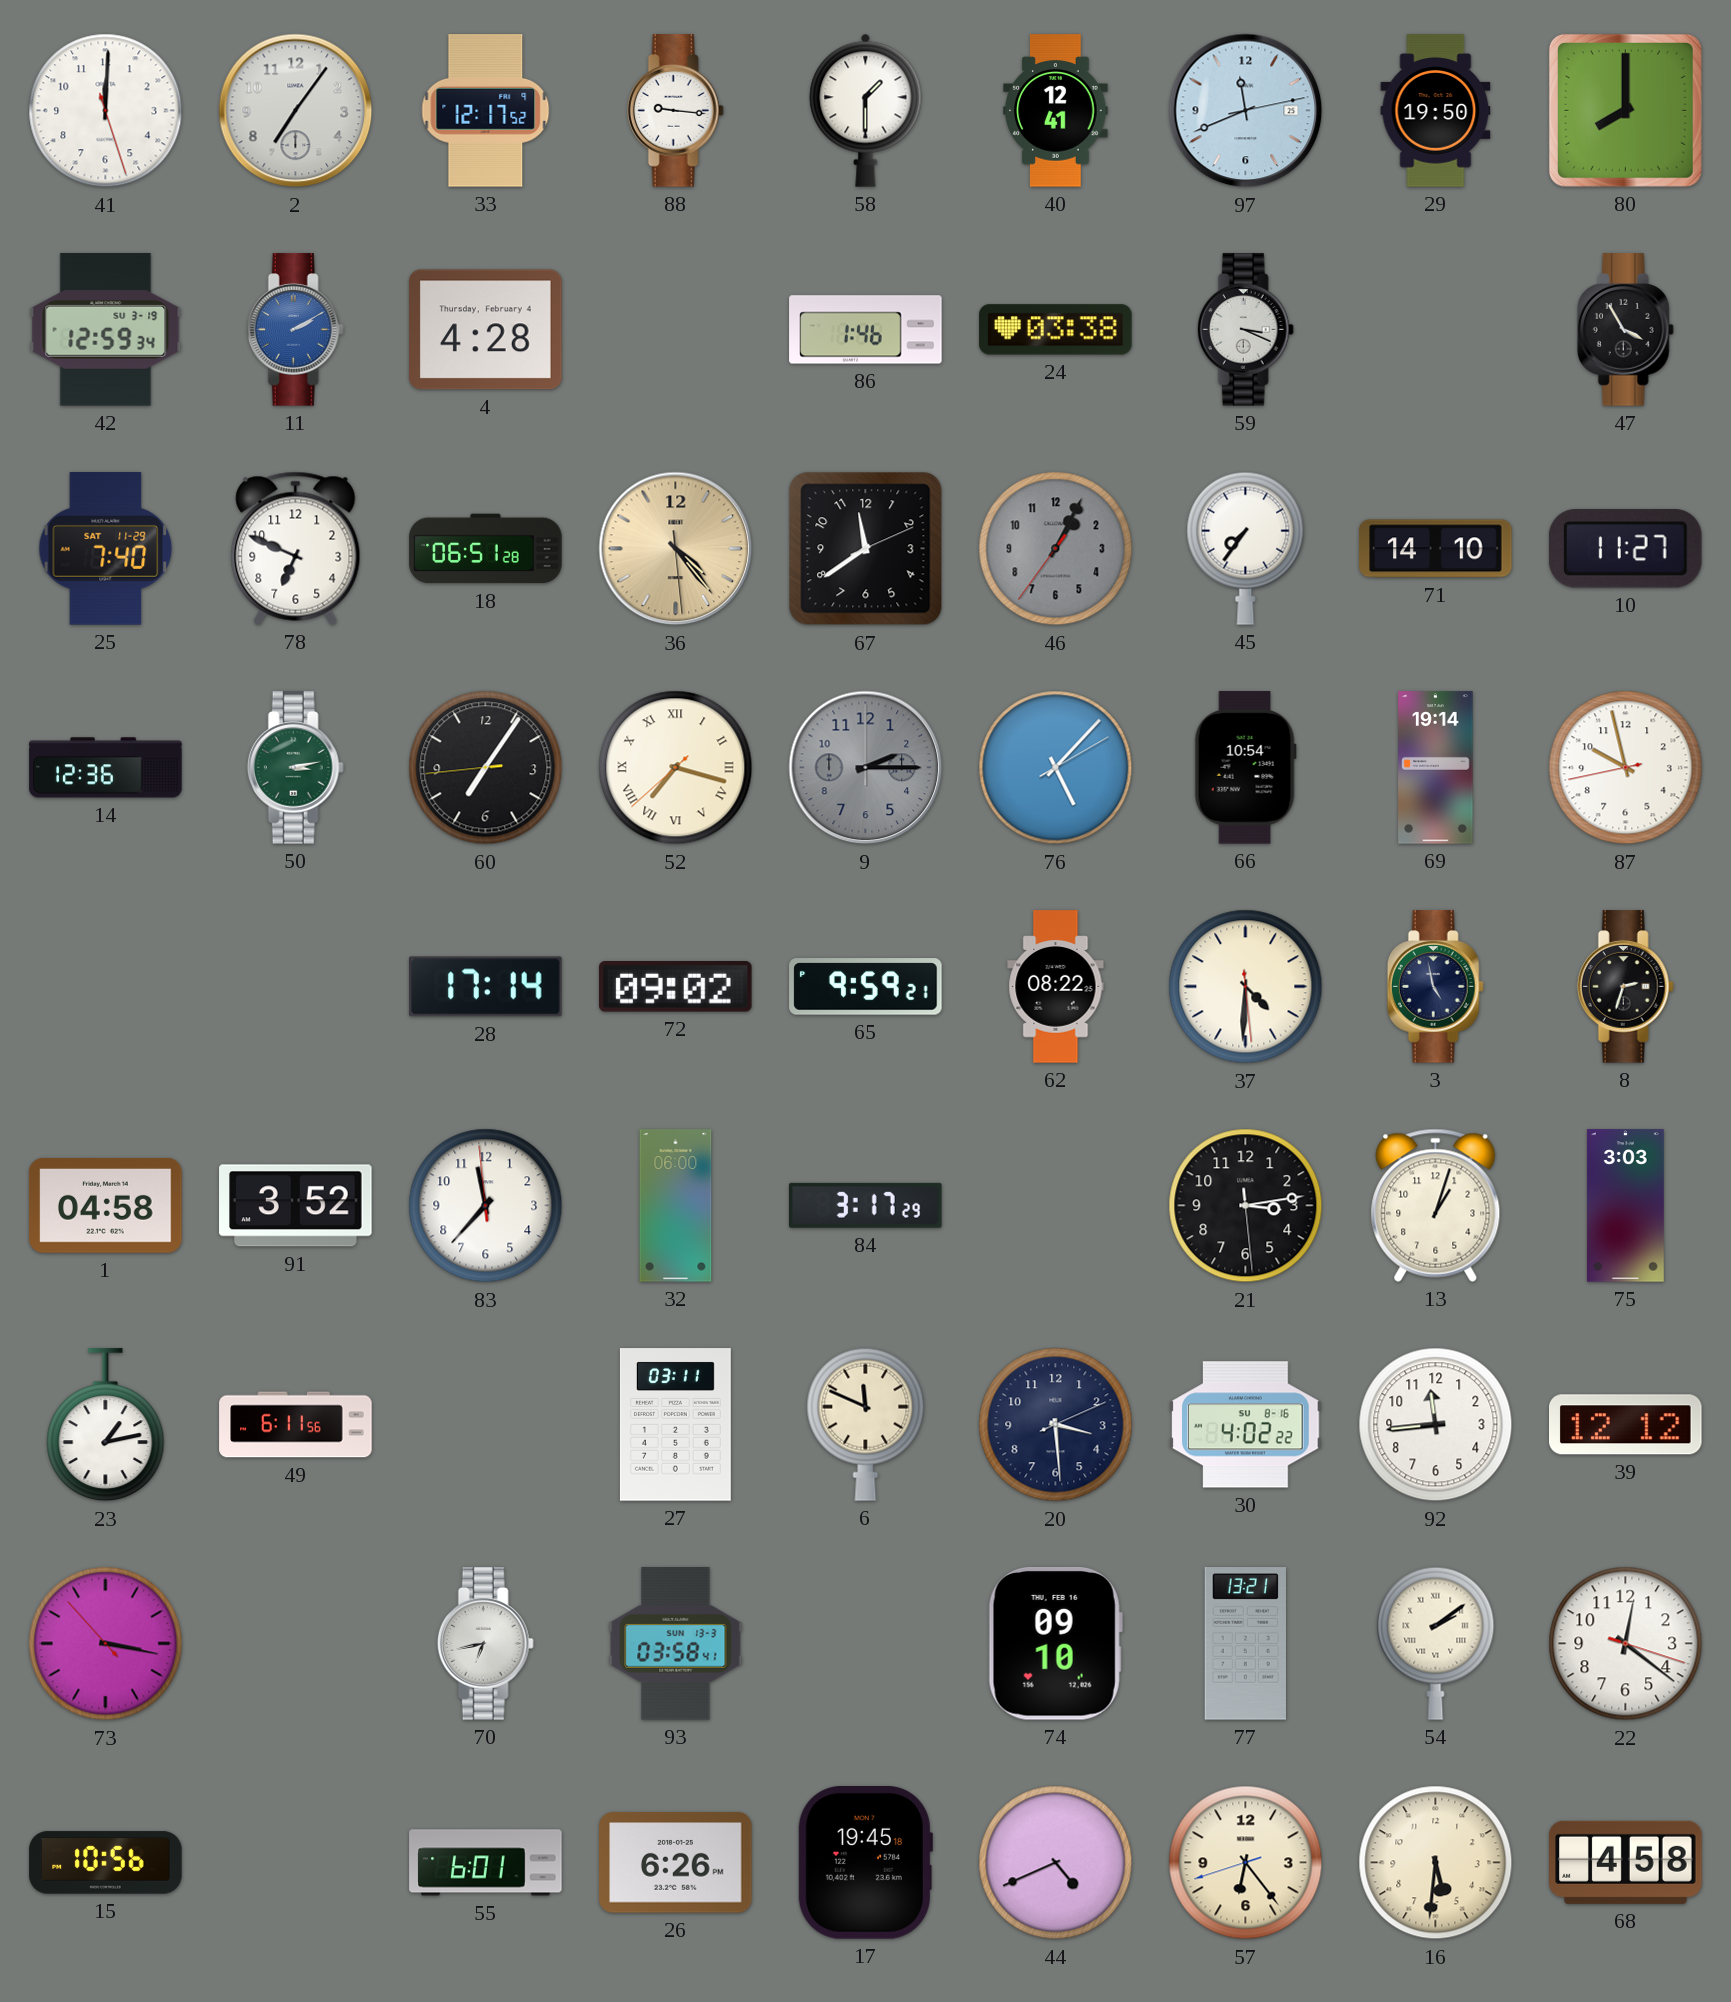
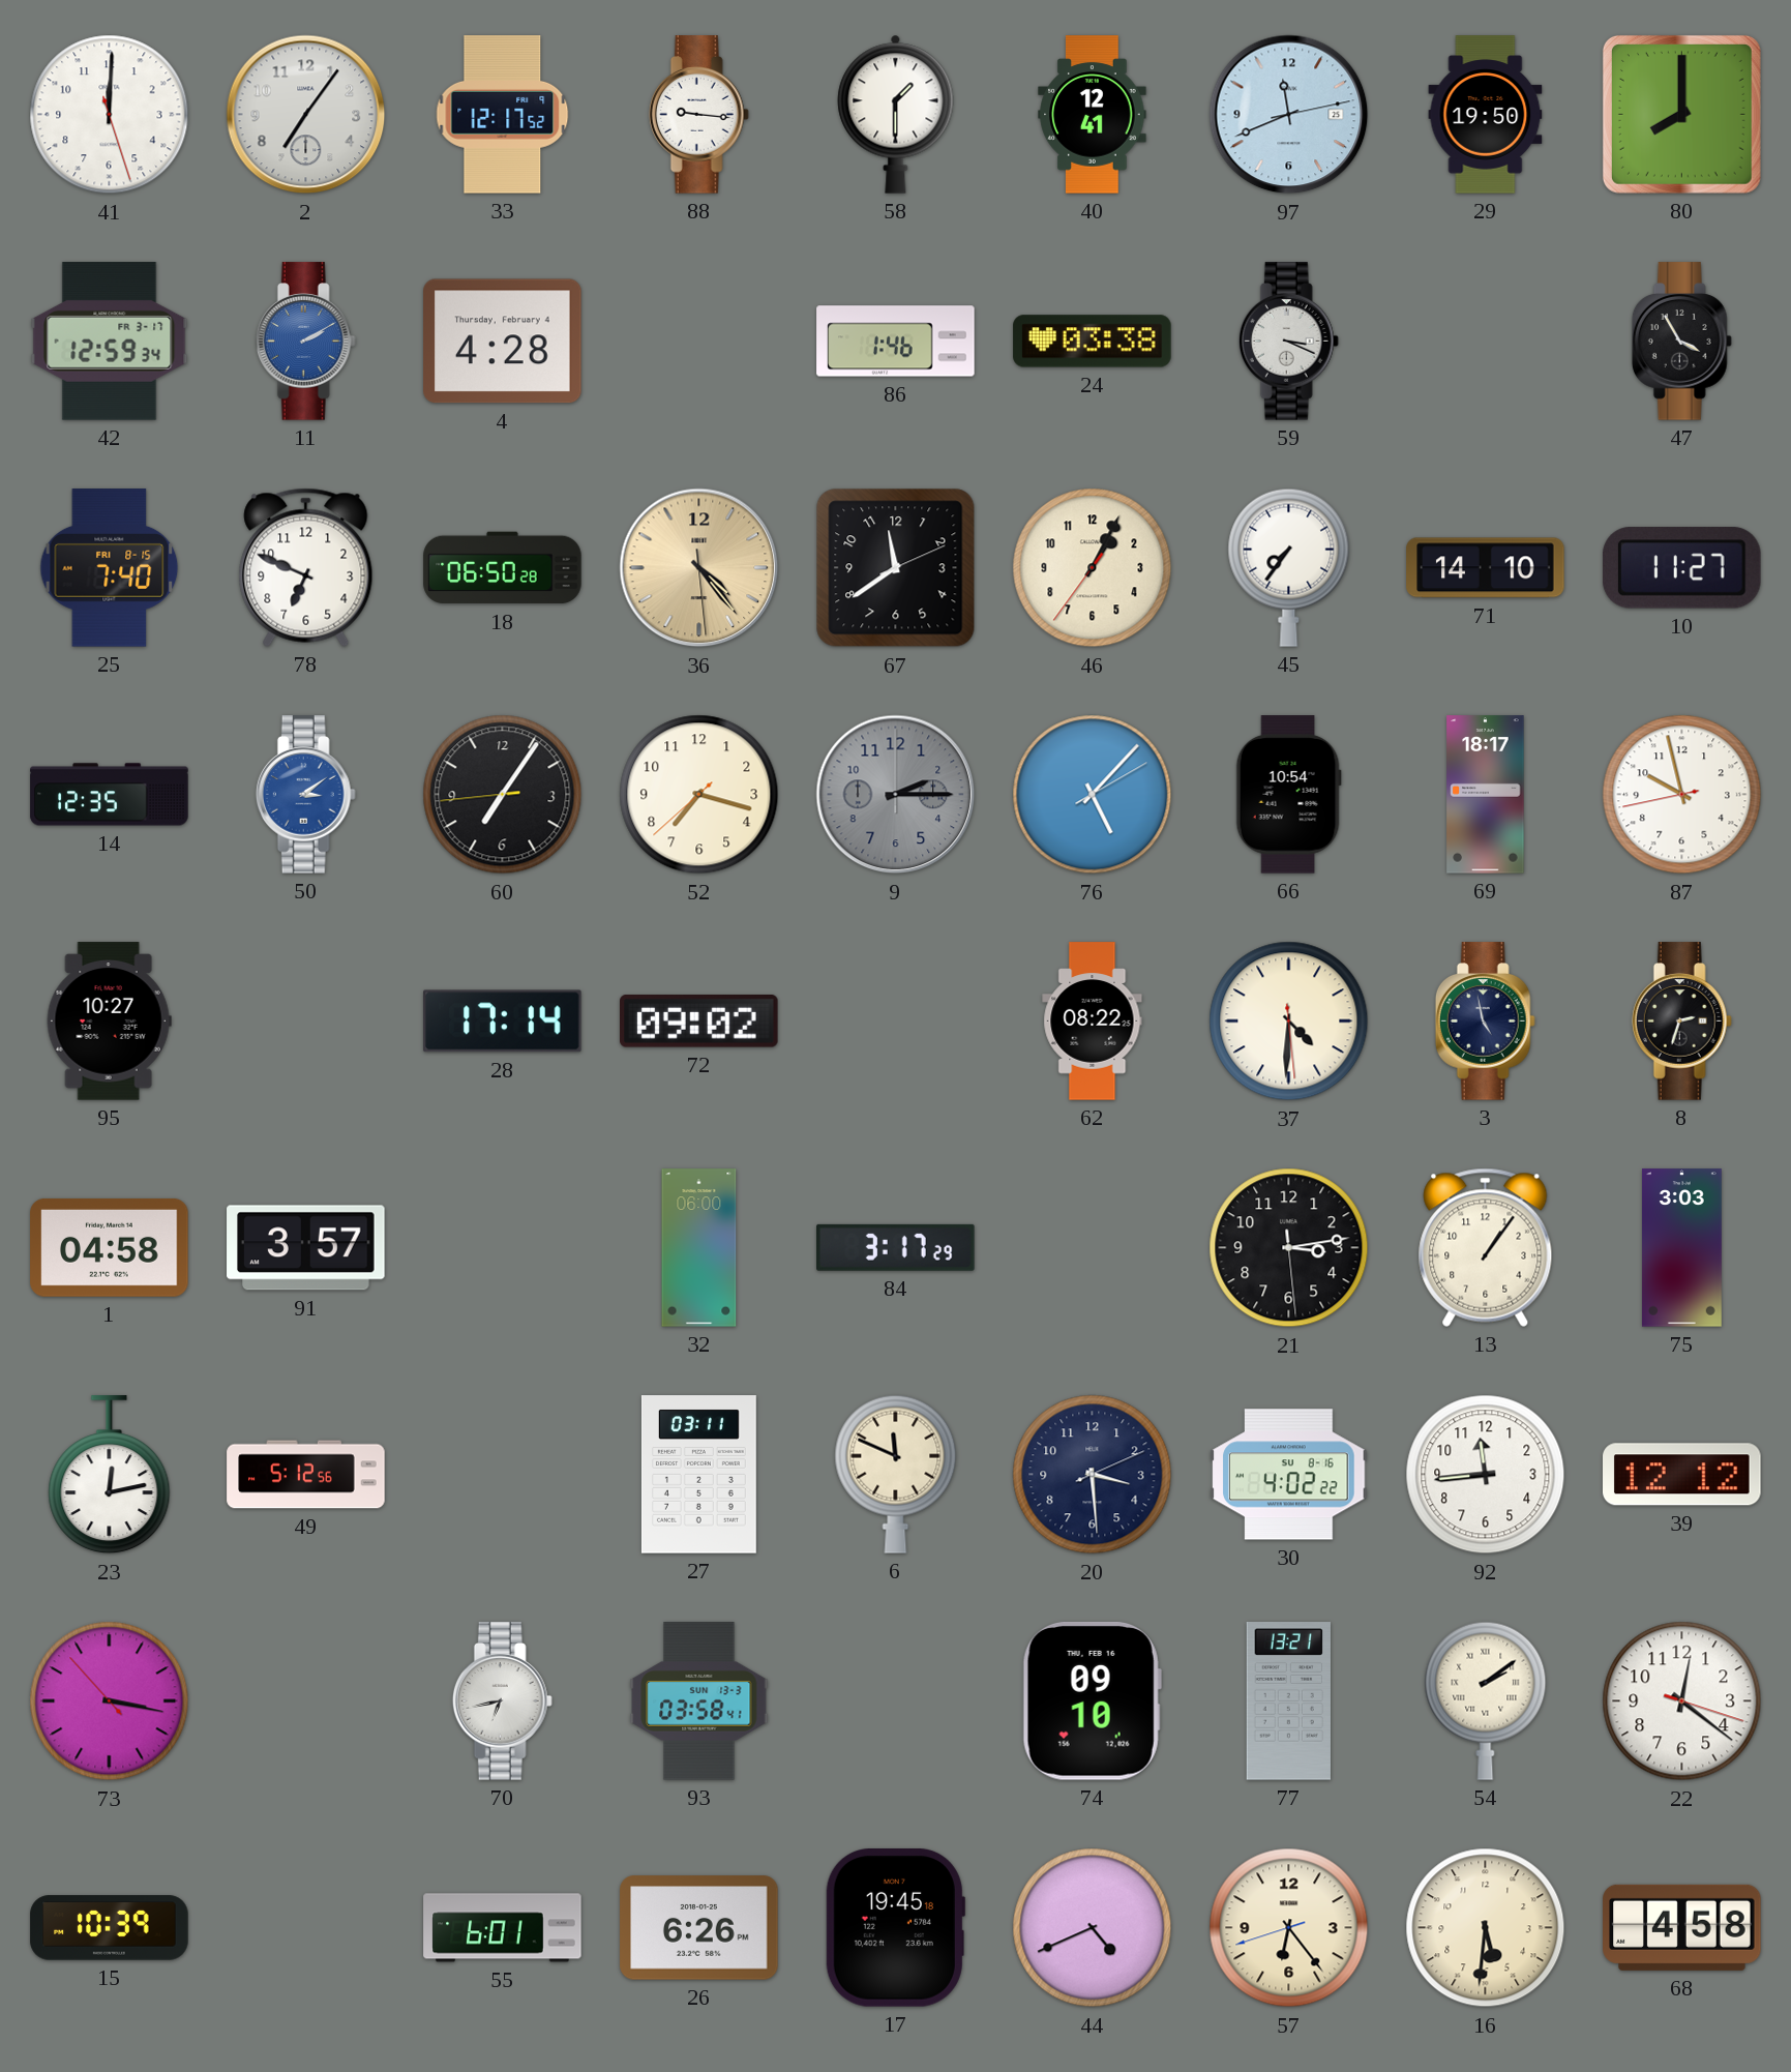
42 date: SU 3-19 -> FR 3-17 (110, 342)
25 date: SAT 11-29 -> FRI 8-15 (110, 568)
18: 06:51 -> 06:50 (503, 568)
46 dial: grey -> cream (1093, 568)
14: 12:36 -> 12:35 (110, 795)
50: 3:13 -> 3:09 (305, 795)
50 dial: green -> blue (305, 795)
52 numerals: Roman -> Arabic (699, 795)
69: 19:14 -> 18:17 (1486, 795)
95: none -> 10:27 (109, 1022)
65: 9:59 -> none (866, 987)
91: 3:52 -> 3:57 (306, 1248)
83: 11:36 -> none (486, 1206)
13: 1:03 -> 1:06 (1486, 1247)
23: 1:13 -> 12:13 (110, 1475)
49: 6:11 -> 5:12 (306, 1475)
15: 10:56 -> 10:39 (110, 1928)
